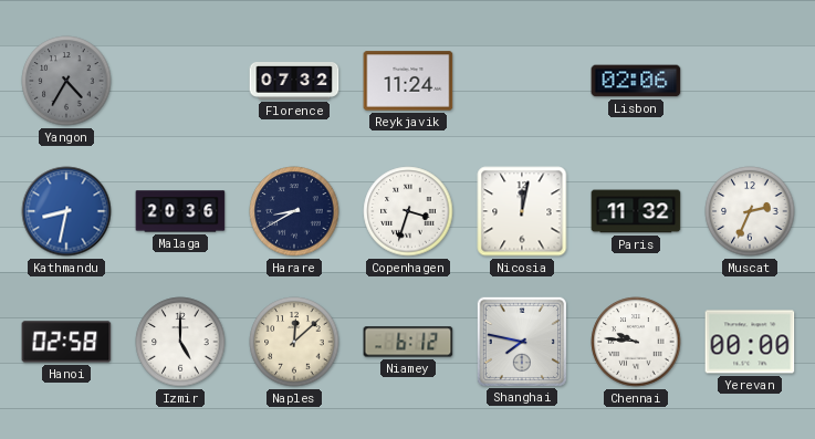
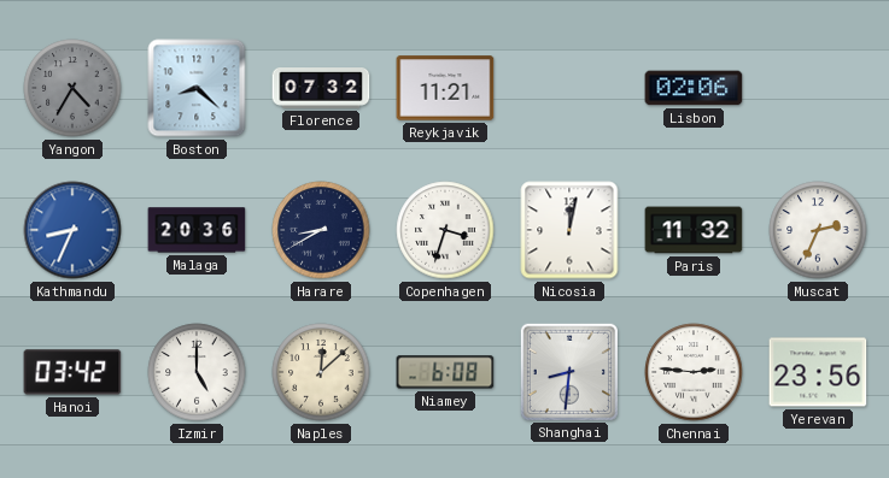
Boston: none -> 8:22 (197, 88)
Reykjavik: 11:24 -> 11:21 (445, 88)
Kathmandu: 8:32 -> 8:34 (72, 230)
Hanoi: 02:58 -> 03:42 (72, 372)
Niamey: 6:12 -> 6:08 (445, 372)
Shanghai: 7:47 -> 8:31 (568, 371)
Chennai: 9:46 -> 2:46 (694, 372)
Yerevan: 00:00 -> 23:56 (818, 372)
